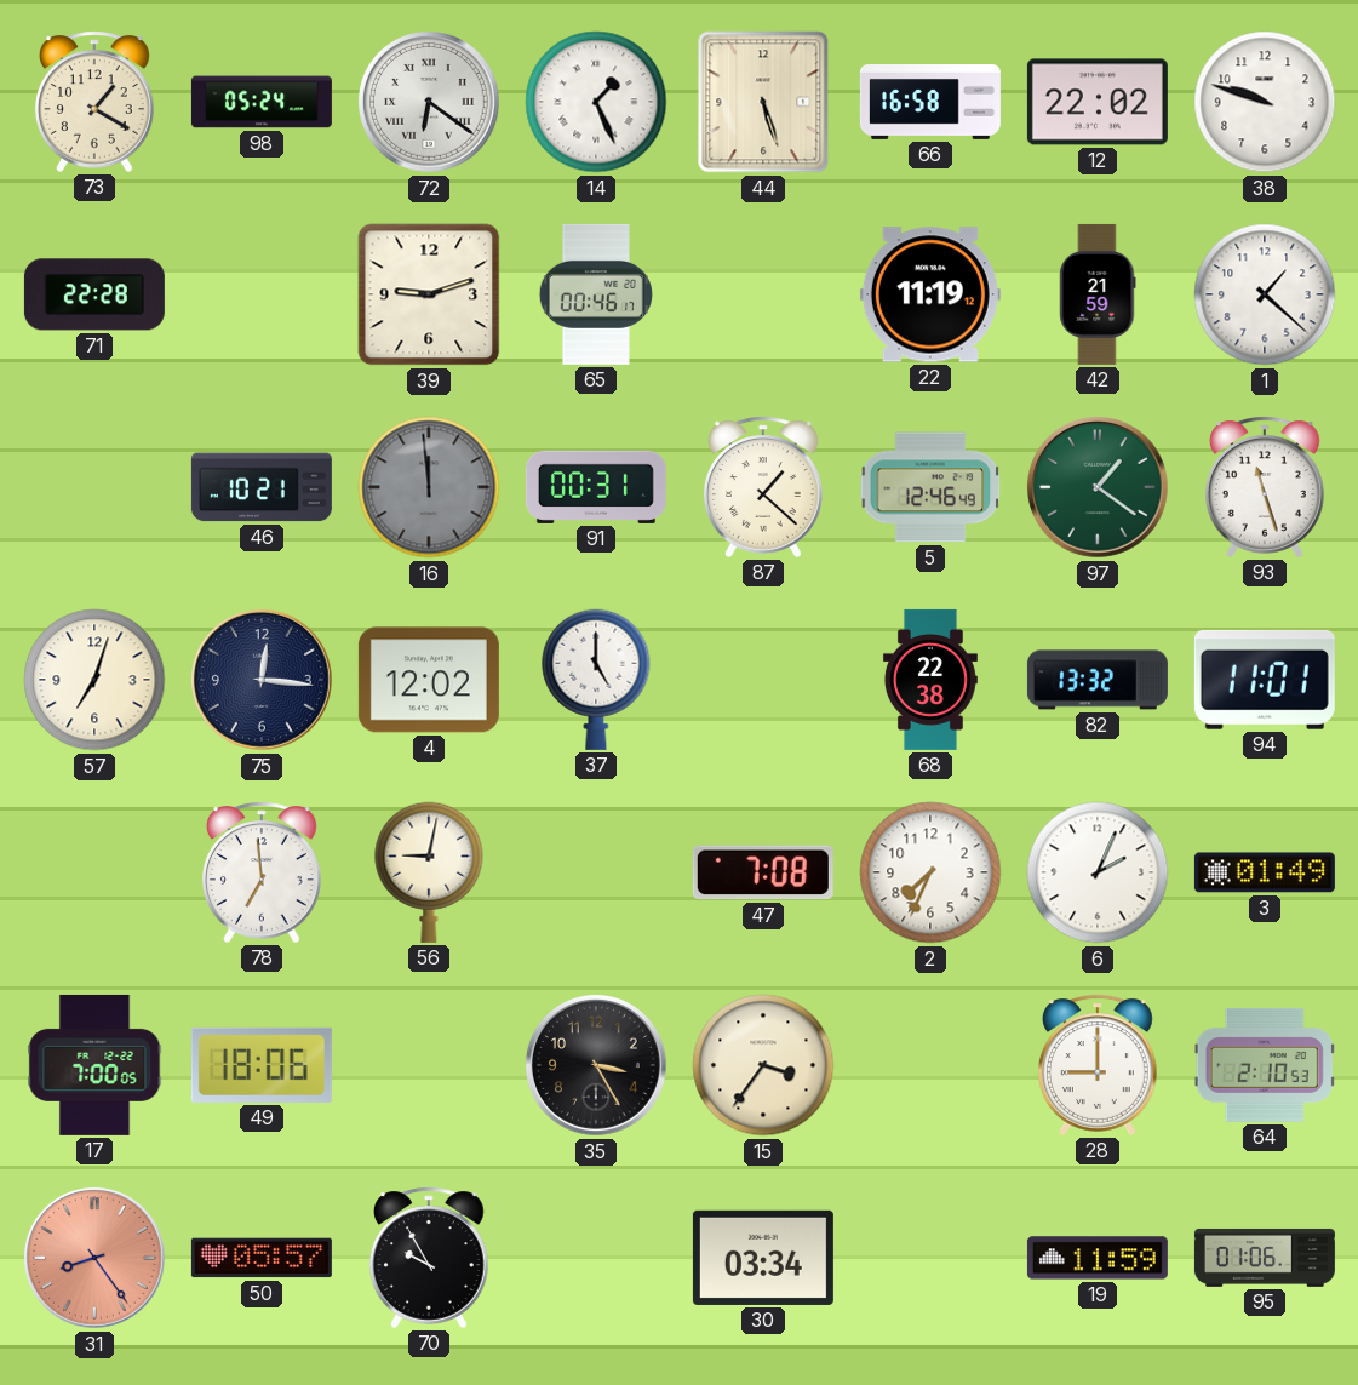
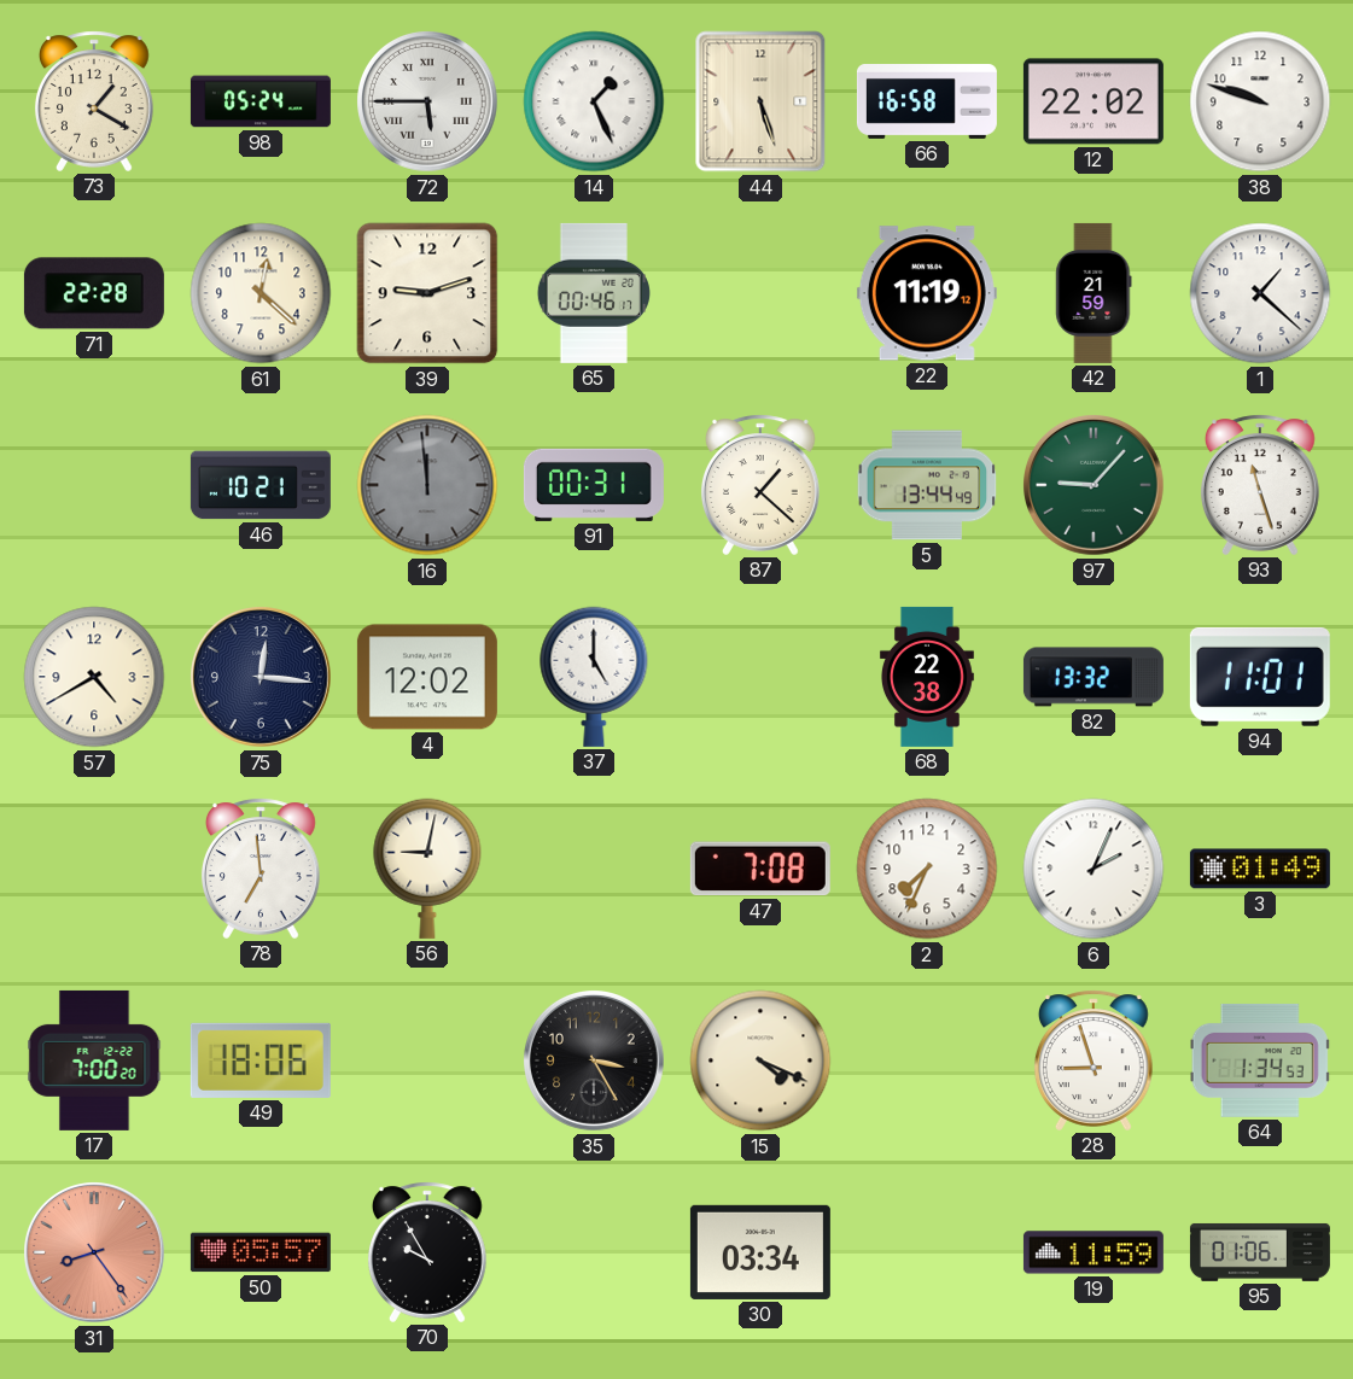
72: 6:21 -> 5:45 (428, 103)
61: none -> 12:22 (261, 293)
5: 12:46 -> 13:44 (927, 485)
97: 1:21 -> 9:07 (1095, 486)
57: 7:03 -> 4:40 (94, 677)
17: 7:00:05 -> 7:00:20 (94, 1060)
15: 3:36 -> 4:19 (760, 1060)
28: 9:00 -> 8:57 (1094, 1060)
64: 2:10 -> 1:34 (1260, 1060)
